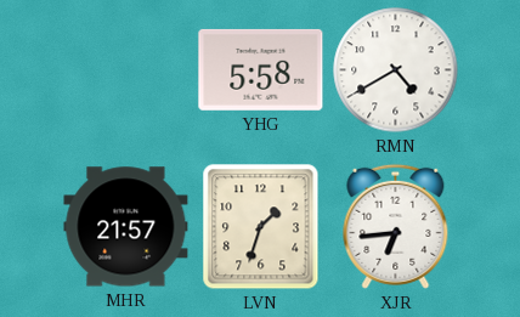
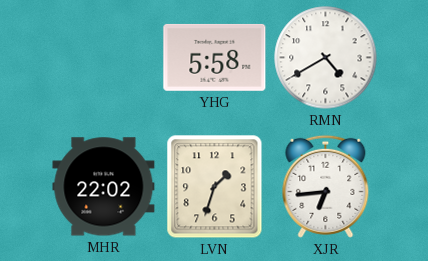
MHR: 21:57 -> 22:02 (104, 187)
